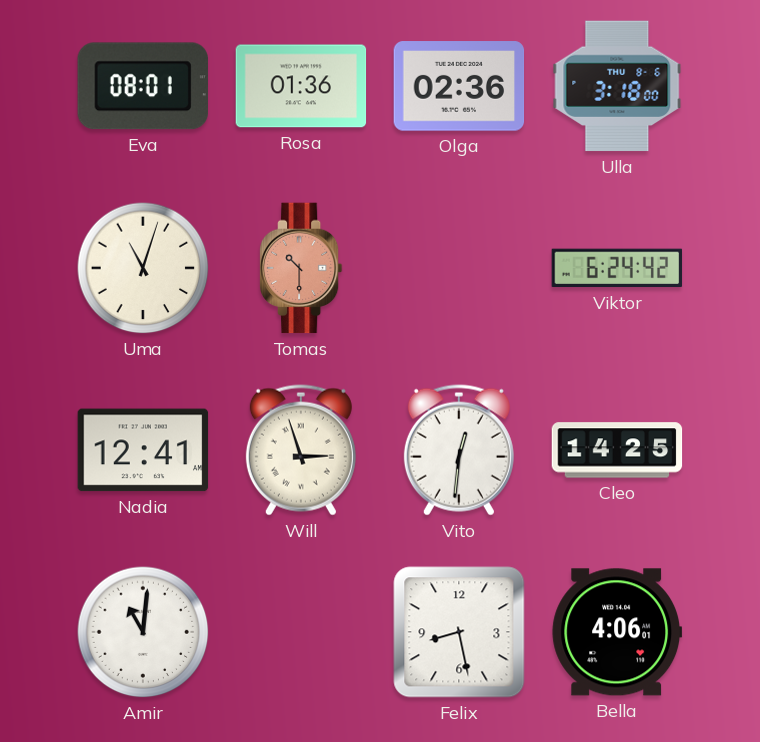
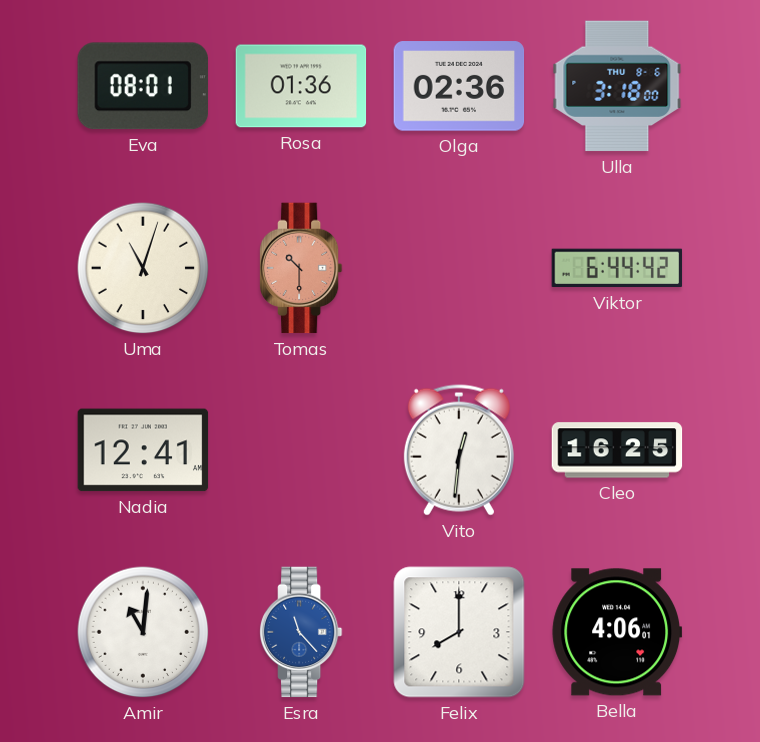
Viktor: 6:24 -> 6:44 (617, 268)
Will: 2:57 -> none (301, 450)
Cleo: 14:25 -> 16:25 (617, 450)
Esra: none -> 11:23 (301, 632)
Felix: 8:28 -> 8:00 (459, 632)
